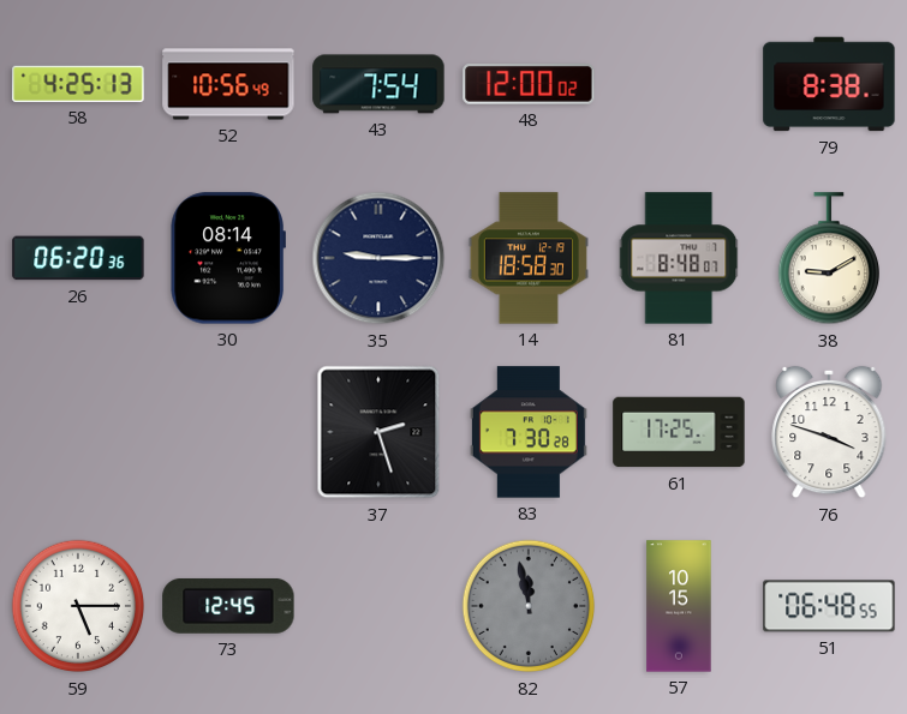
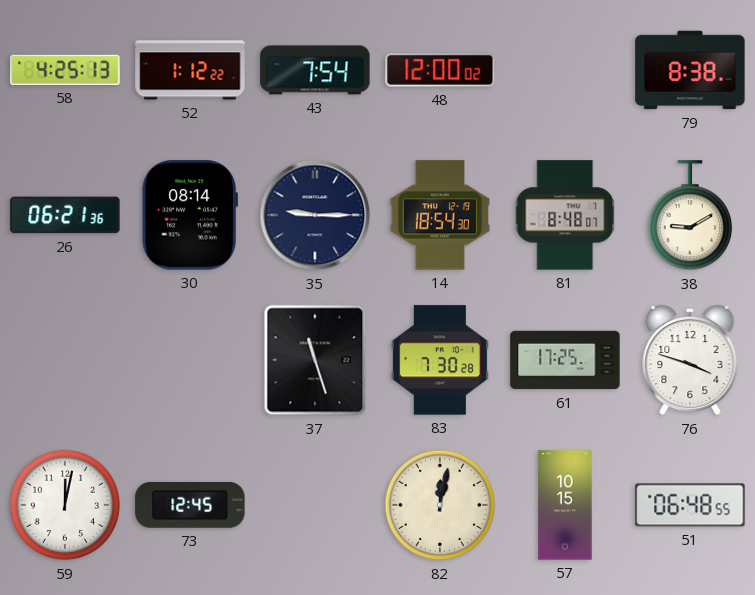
52: 10:56 -> 1:12 (190, 70)
26: 06:20 -> 06:21 (65, 215)
14: 18:58 -> 18:54 (440, 215)
37: 2:27 -> 11:27 (315, 360)
59: 5:15 -> 12:02 (65, 505)
82: 11:58 -> 12:02 (440, 505)
82 dial: grey -> cream (440, 505)
